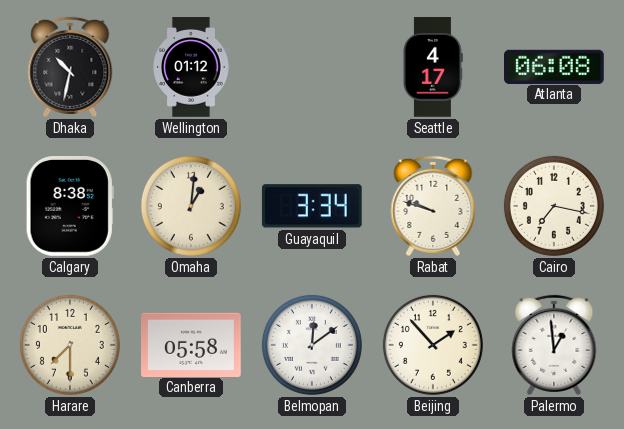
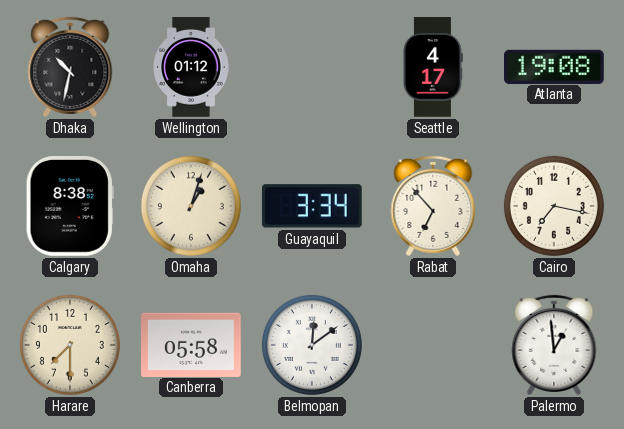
Atlanta: 06:08 -> 19:08 (555, 66)
Omaha: 1:01 -> 1:03 (191, 206)
Rabat: 9:48 -> 6:53 (433, 206)
Beijing: 1:53 -> none (433, 345)
